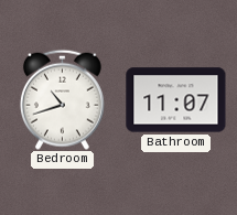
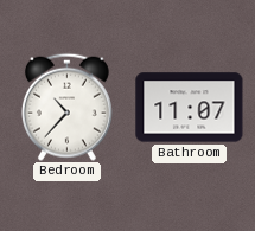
Bedroom: 10:42 -> 10:37 (66, 107)
